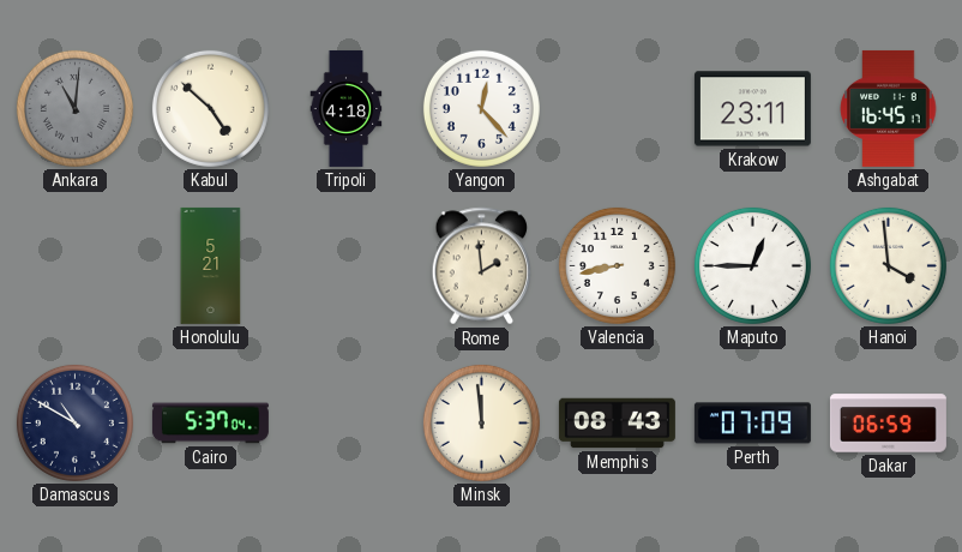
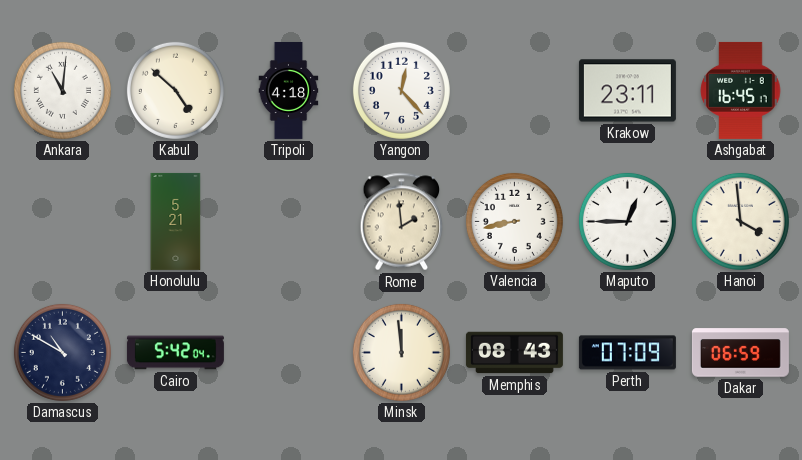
Ankara dial: grey -> white (62, 90)
Cairo: 5:37 -> 5:42 (175, 353)
